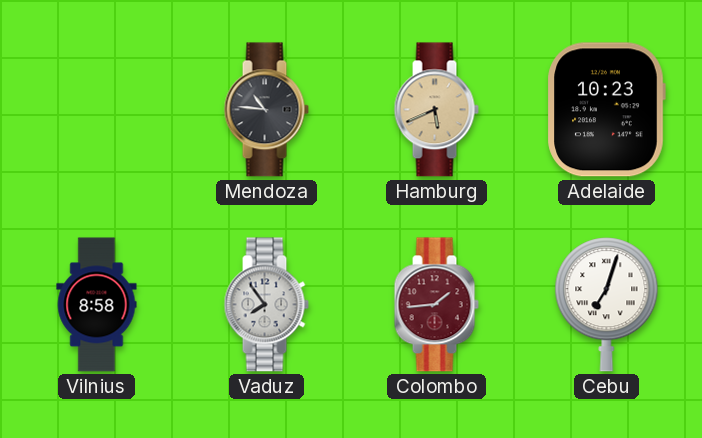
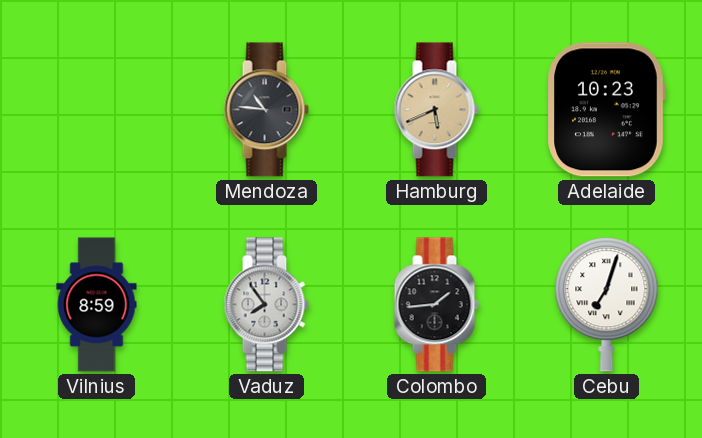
Vilnius: 8:58 -> 8:59 (97, 305)
Colombo dial: burgundy -> black (436, 305)
